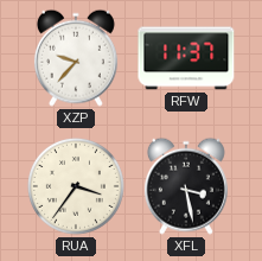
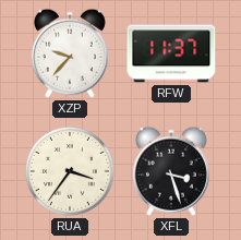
XFL: 3:28 -> 3:27 (171, 171)
